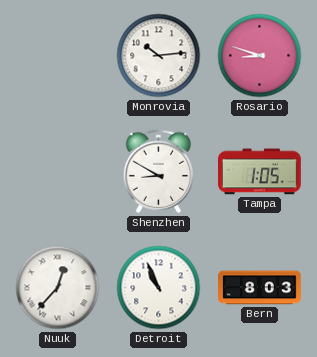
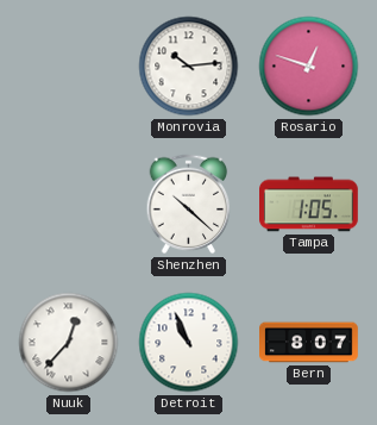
Rosario: 8:48 -> 12:48 (309, 67)
Shenzhen: 8:50 -> 10:22 (189, 205)
Bern: 8:03 -> 8:07 (309, 343)
